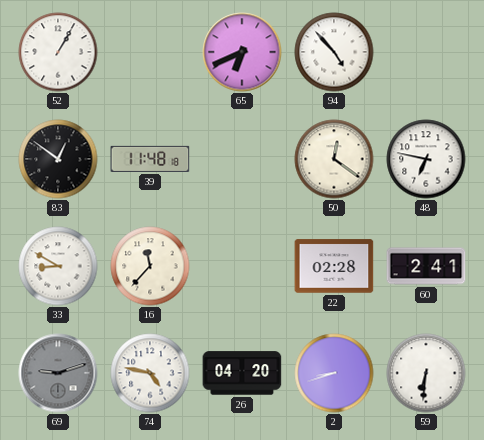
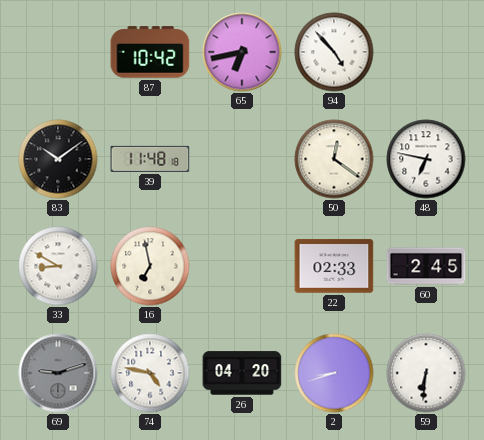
52: 1:05 -> none (58, 52)
87: none -> 10:42 (150, 52)
65: 6:41 -> 6:43 (242, 52)
83: 12:51 -> 10:09 (58, 159)
16: 11:37 -> 6:58 (150, 266)
22: 02:28 -> 02:33 (334, 266)
60: 2:41 -> 2:45 (426, 266)
